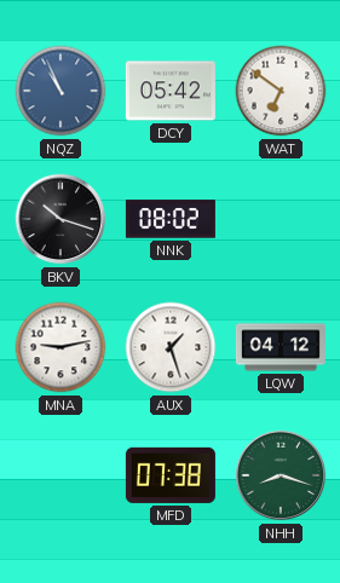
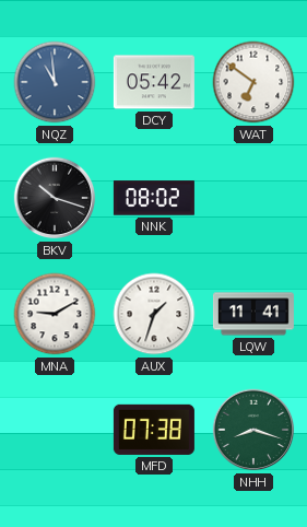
NQZ: 10:56 -> 10:59 (55, 82)
MNA: 9:13 -> 9:10 (55, 314)
AUX: 1:27 -> 1:33 (154, 314)
LQW: 04:12 -> 11:41 (253, 314)
